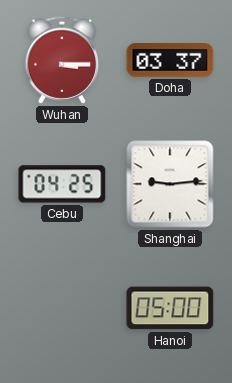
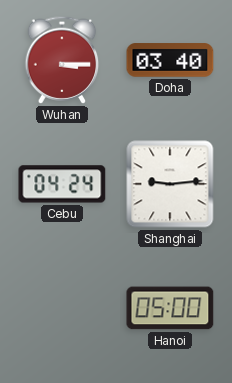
Doha: 03:37 -> 03:40 (170, 60)
Cebu: 04:25 -> 04:24 (62, 184)
